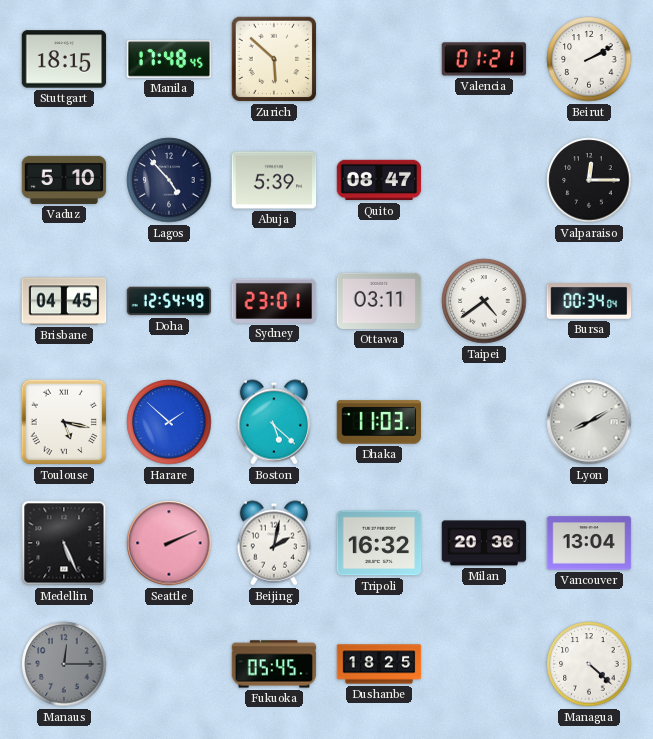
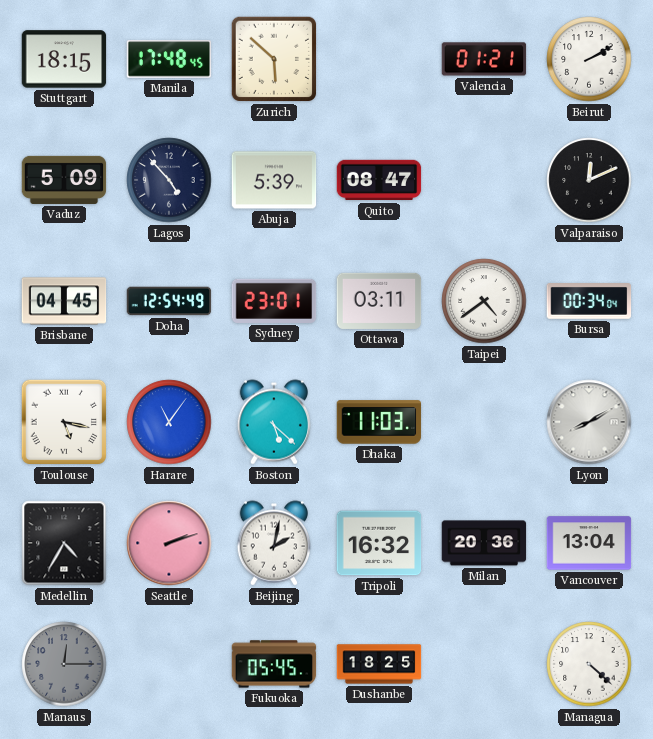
Vaduz: 5:10 -> 5:09 (64, 180)
Valparaiso: 12:15 -> 12:11 (589, 180)
Harare: 1:52 -> 11:06 (169, 422)
Medellin: 5:26 -> 4:35 (64, 543)
Seattle: 2:11 -> 2:12 (169, 543)
